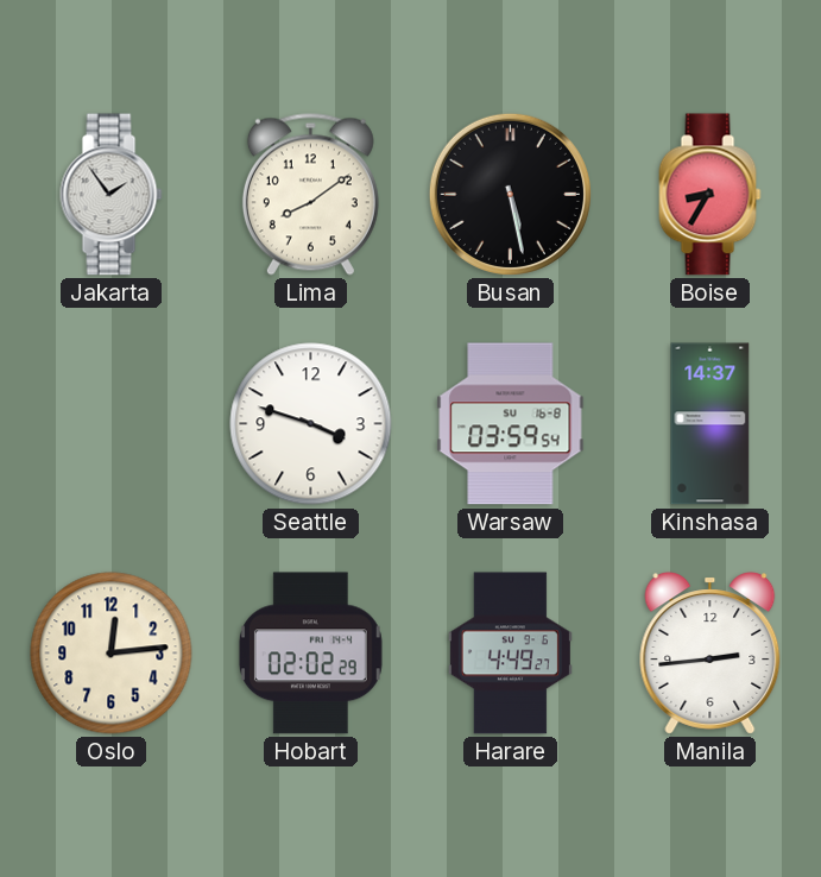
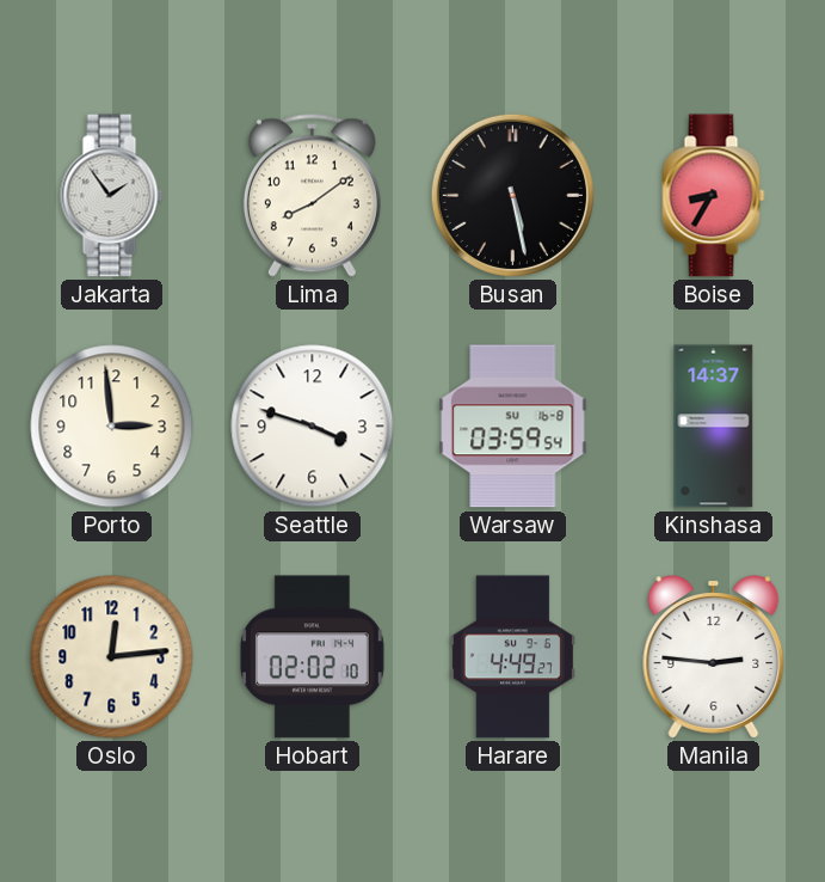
Porto: none -> 2:59 (112, 427)
Hobart: 02:02:29 -> 02:02:10 (312, 657)
Manila: 2:44 -> 2:46 (714, 657)
